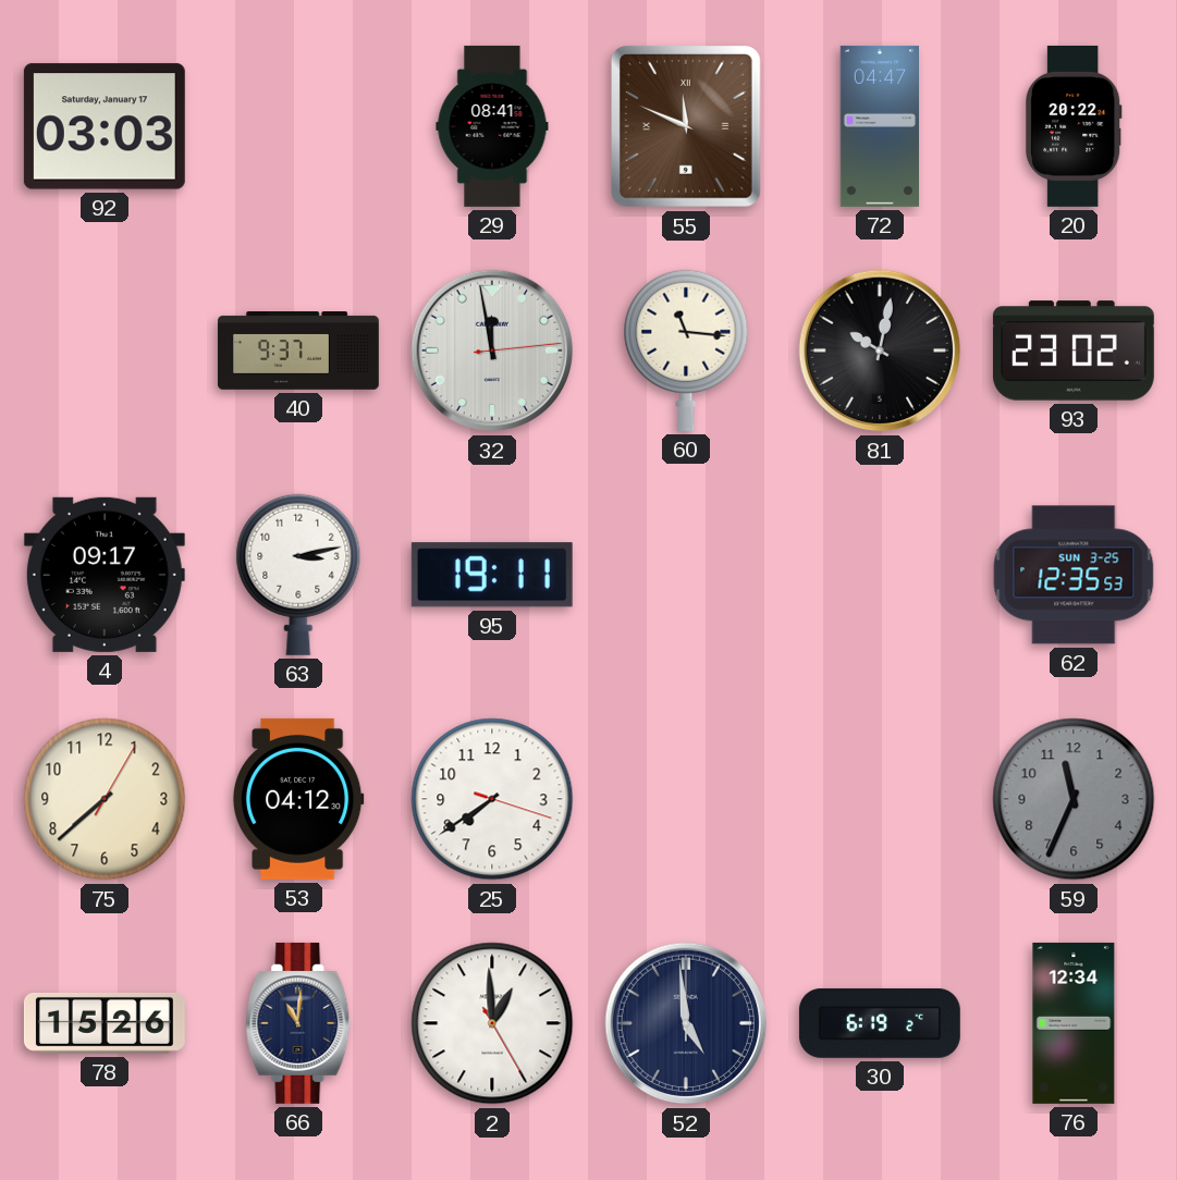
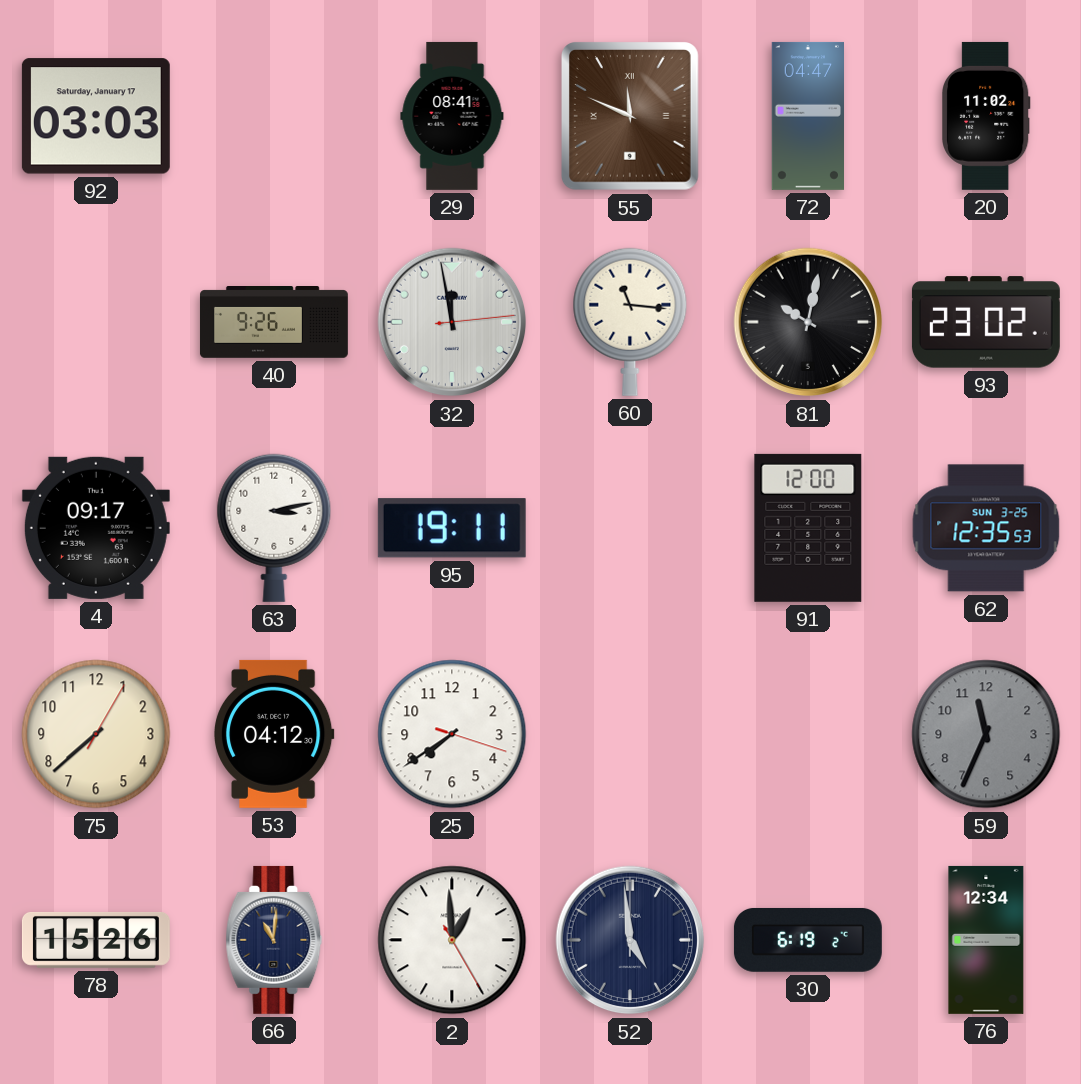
20: 20:22 -> 11:02 (987, 116)
40: 9:37 -> 9:26 (274, 323)
91: none -> 12:00 (808, 528)
